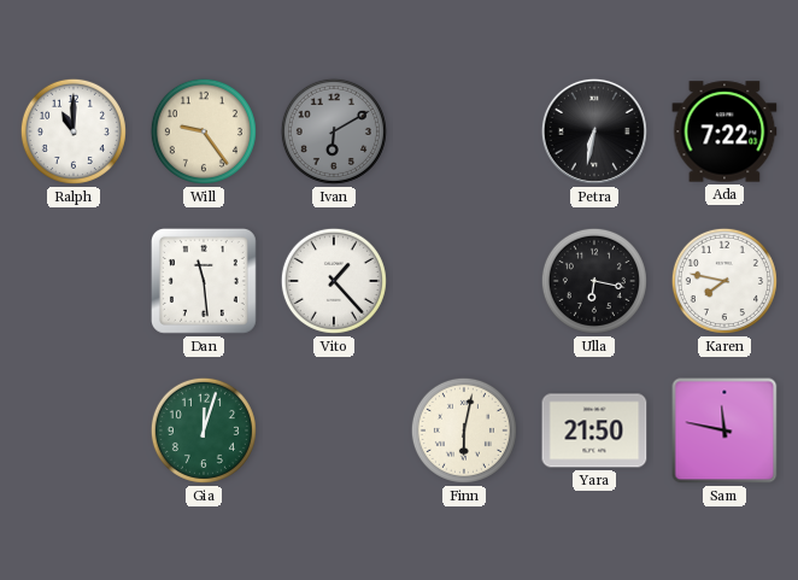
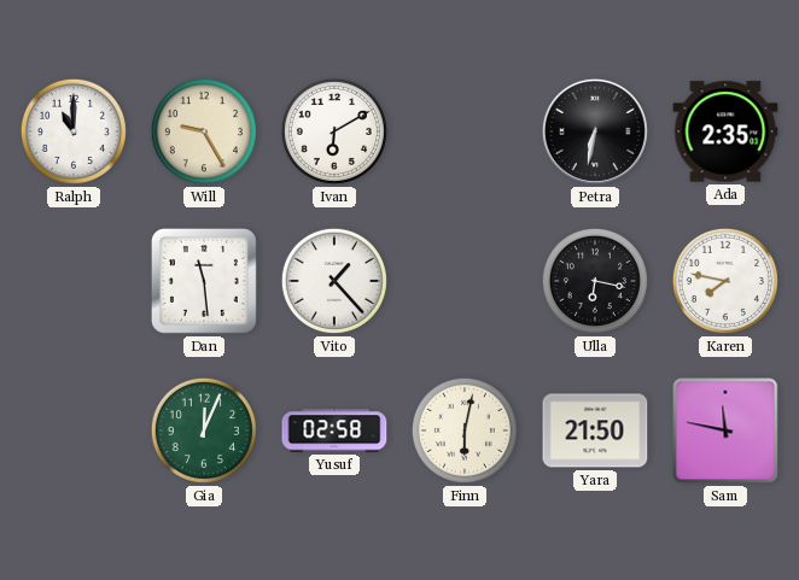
Will: 9:24 -> 9:25 (204, 131)
Ivan dial: grey -> white (334, 131)
Ada: 7:22 -> 2:35 (725, 131)
Gia: 12:03 -> 12:04 (204, 430)
Yusuf: none -> 02:58 (334, 430)
